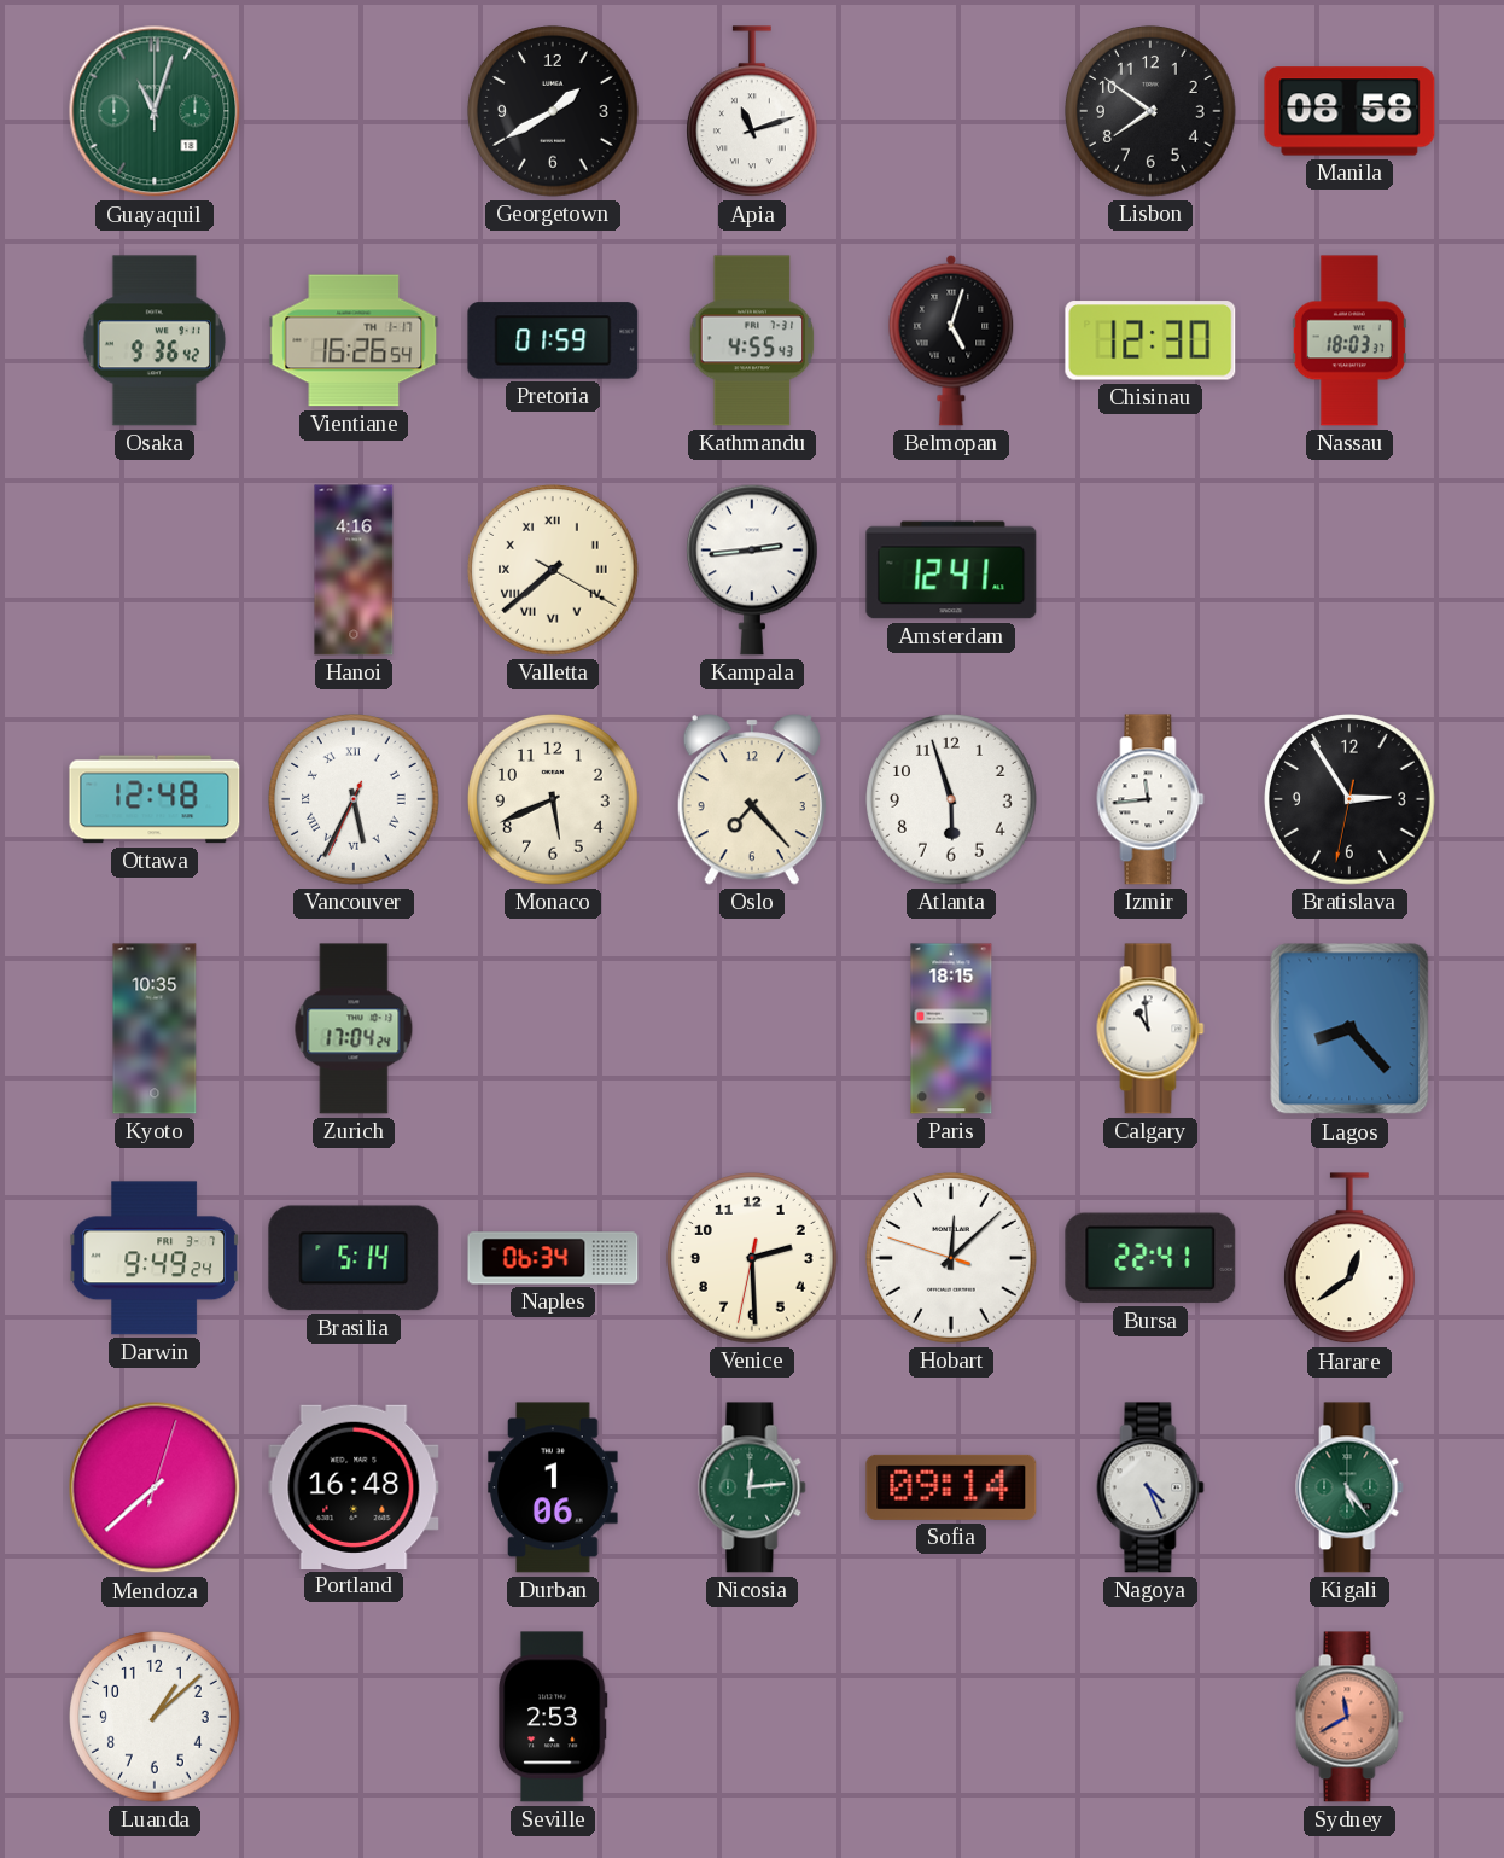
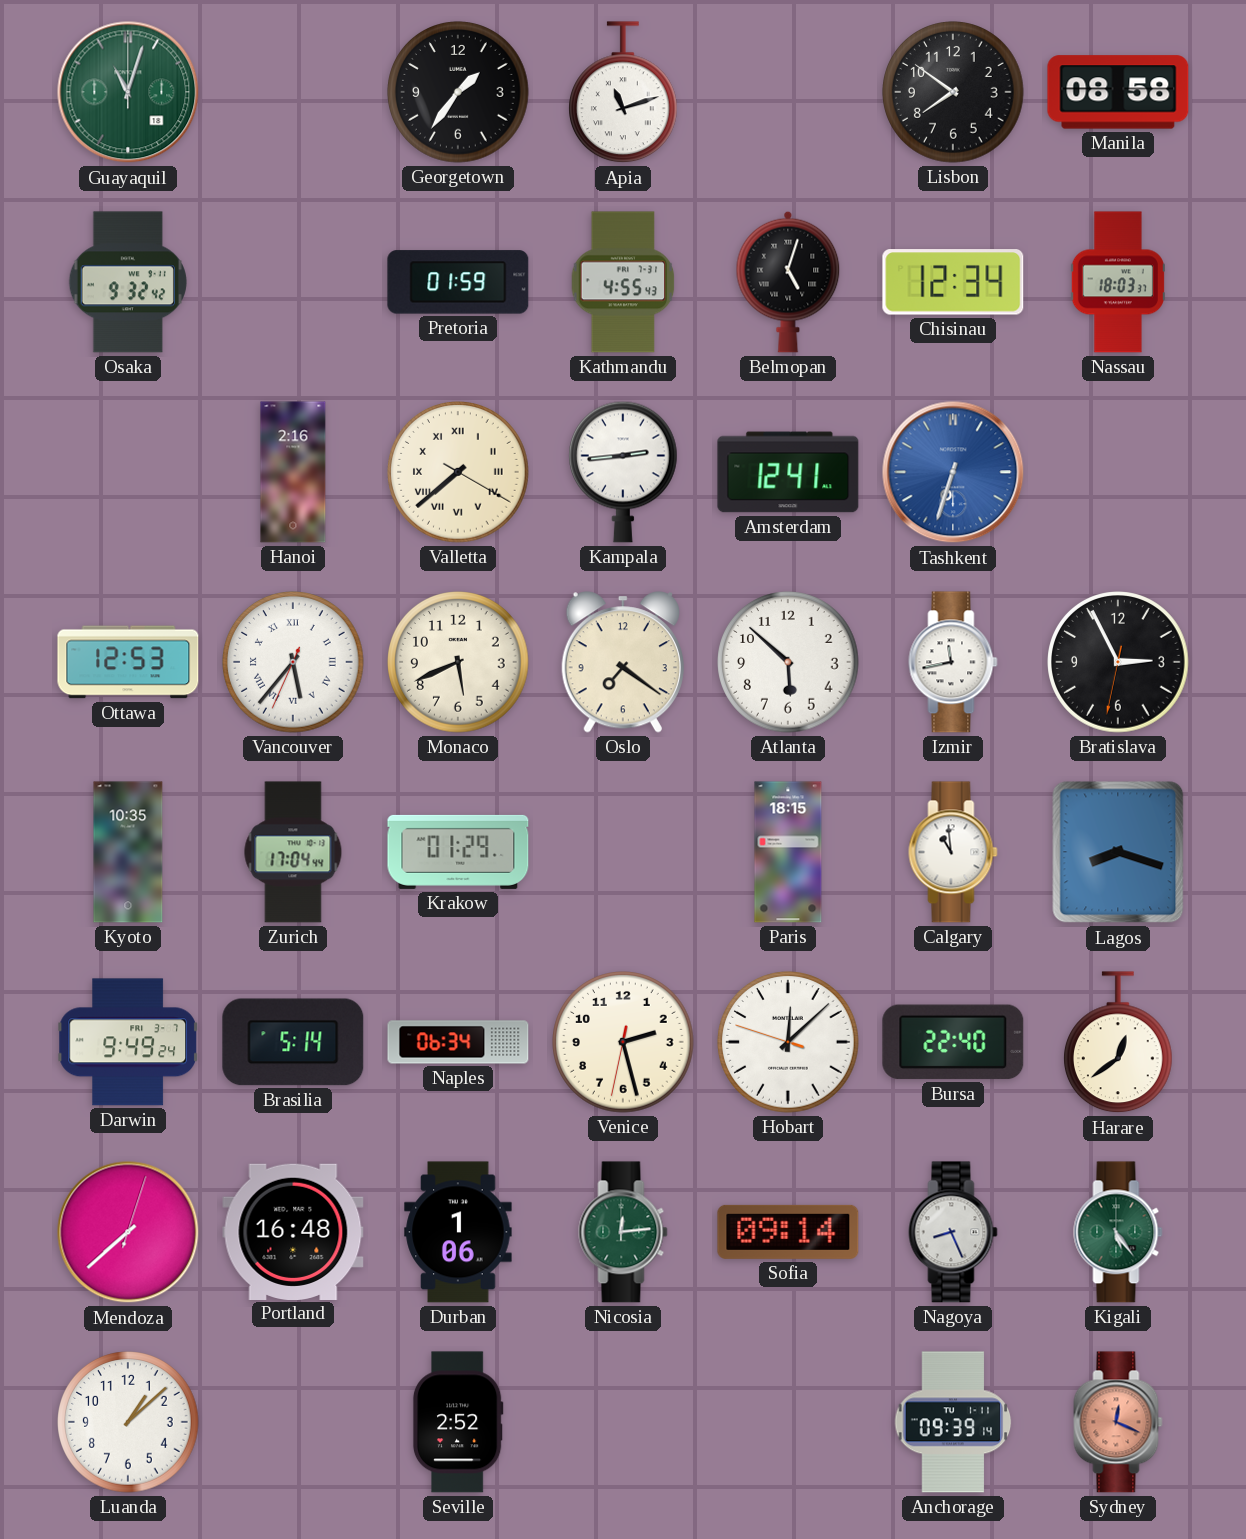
Georgetown: 1:40 -> 1:36 (458, 92)
Osaka: 9:36 -> 9:32 (128, 282)
Vientiane: 16:26 -> none (354, 340)
Chisinau: 12:30 -> 12:34 (953, 282)
Hanoi: 4:16 -> 2:16 (293, 472)
Tashkent: none -> 6:33 (953, 472)
Ottawa: 12:48 -> 12:53 (128, 662)
Vancouver: 5:34 -> 5:36 (293, 662)
Oslo: 7:23 -> 7:21 (623, 662)
Atlanta: 5:57 -> 5:52 (788, 662)
Izmir: 11:44 -> 11:43 (953, 662)
Bratislava: 2:54 -> 2:55 (1118, 662)
Zurich: 17:04:24 -> 17:04:44 (293, 852)
Krakow: none -> 01:29 (458, 852)
Lagos: 8:23 -> 8:18 (1118, 852)
Venice: 2:29 -> 2:27 (623, 1042)
Bursa: 22:41 -> 22:40 (953, 1042)
Nagoya: 4:26 -> 8:26 (953, 1232)
Seville: 2:53 -> 2:52 (458, 1422)
Anchorage: none -> 09:39 (953, 1422)
Sydney: 11:40 -> 12:19 (1118, 1422)
